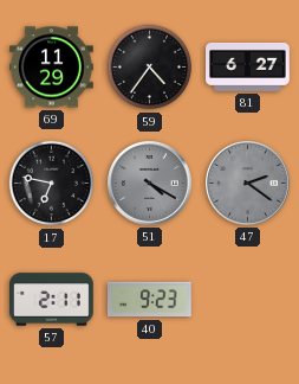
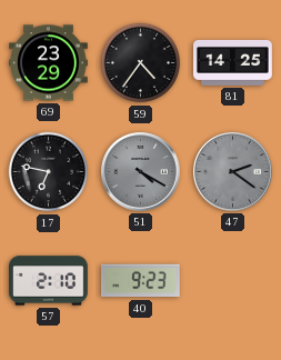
69: 11:29 -> 23:29 (49, 63)
81: 6:27 -> 14:25 (233, 63)
57: 2:11 -> 2:10 (49, 281)
